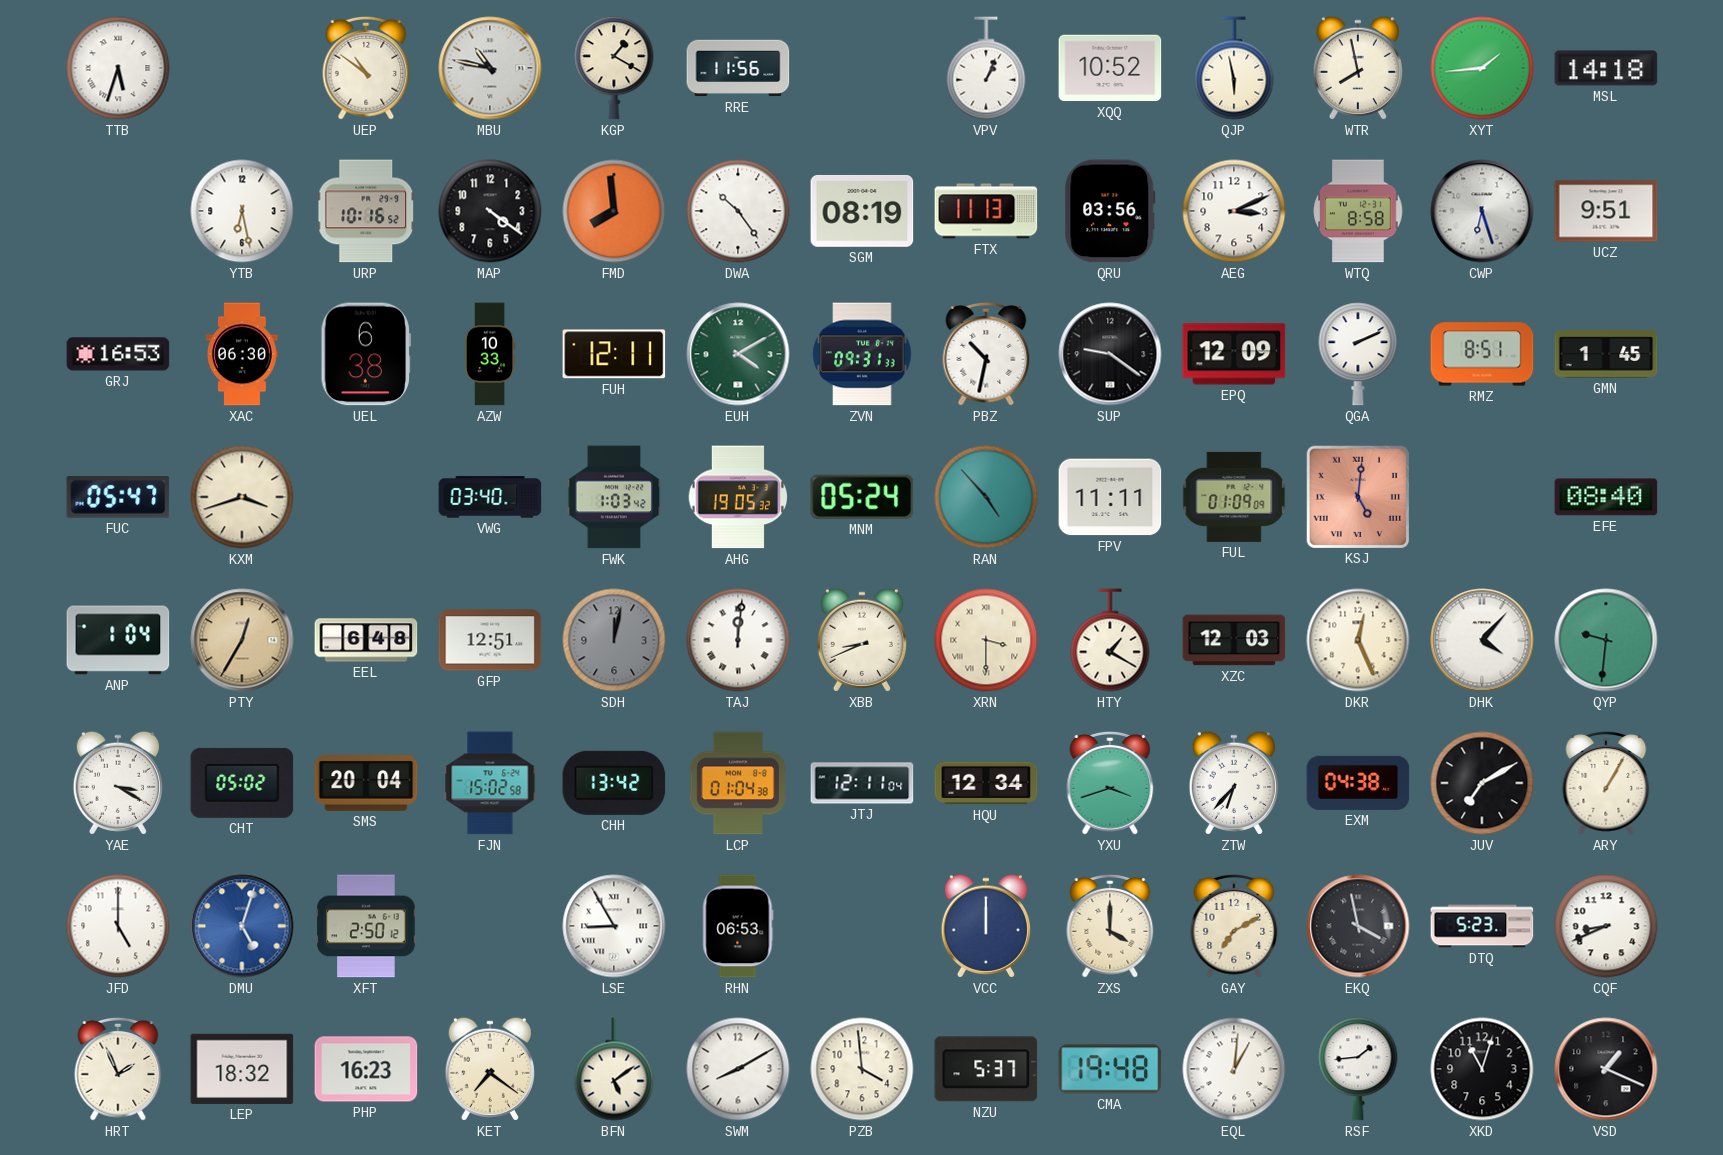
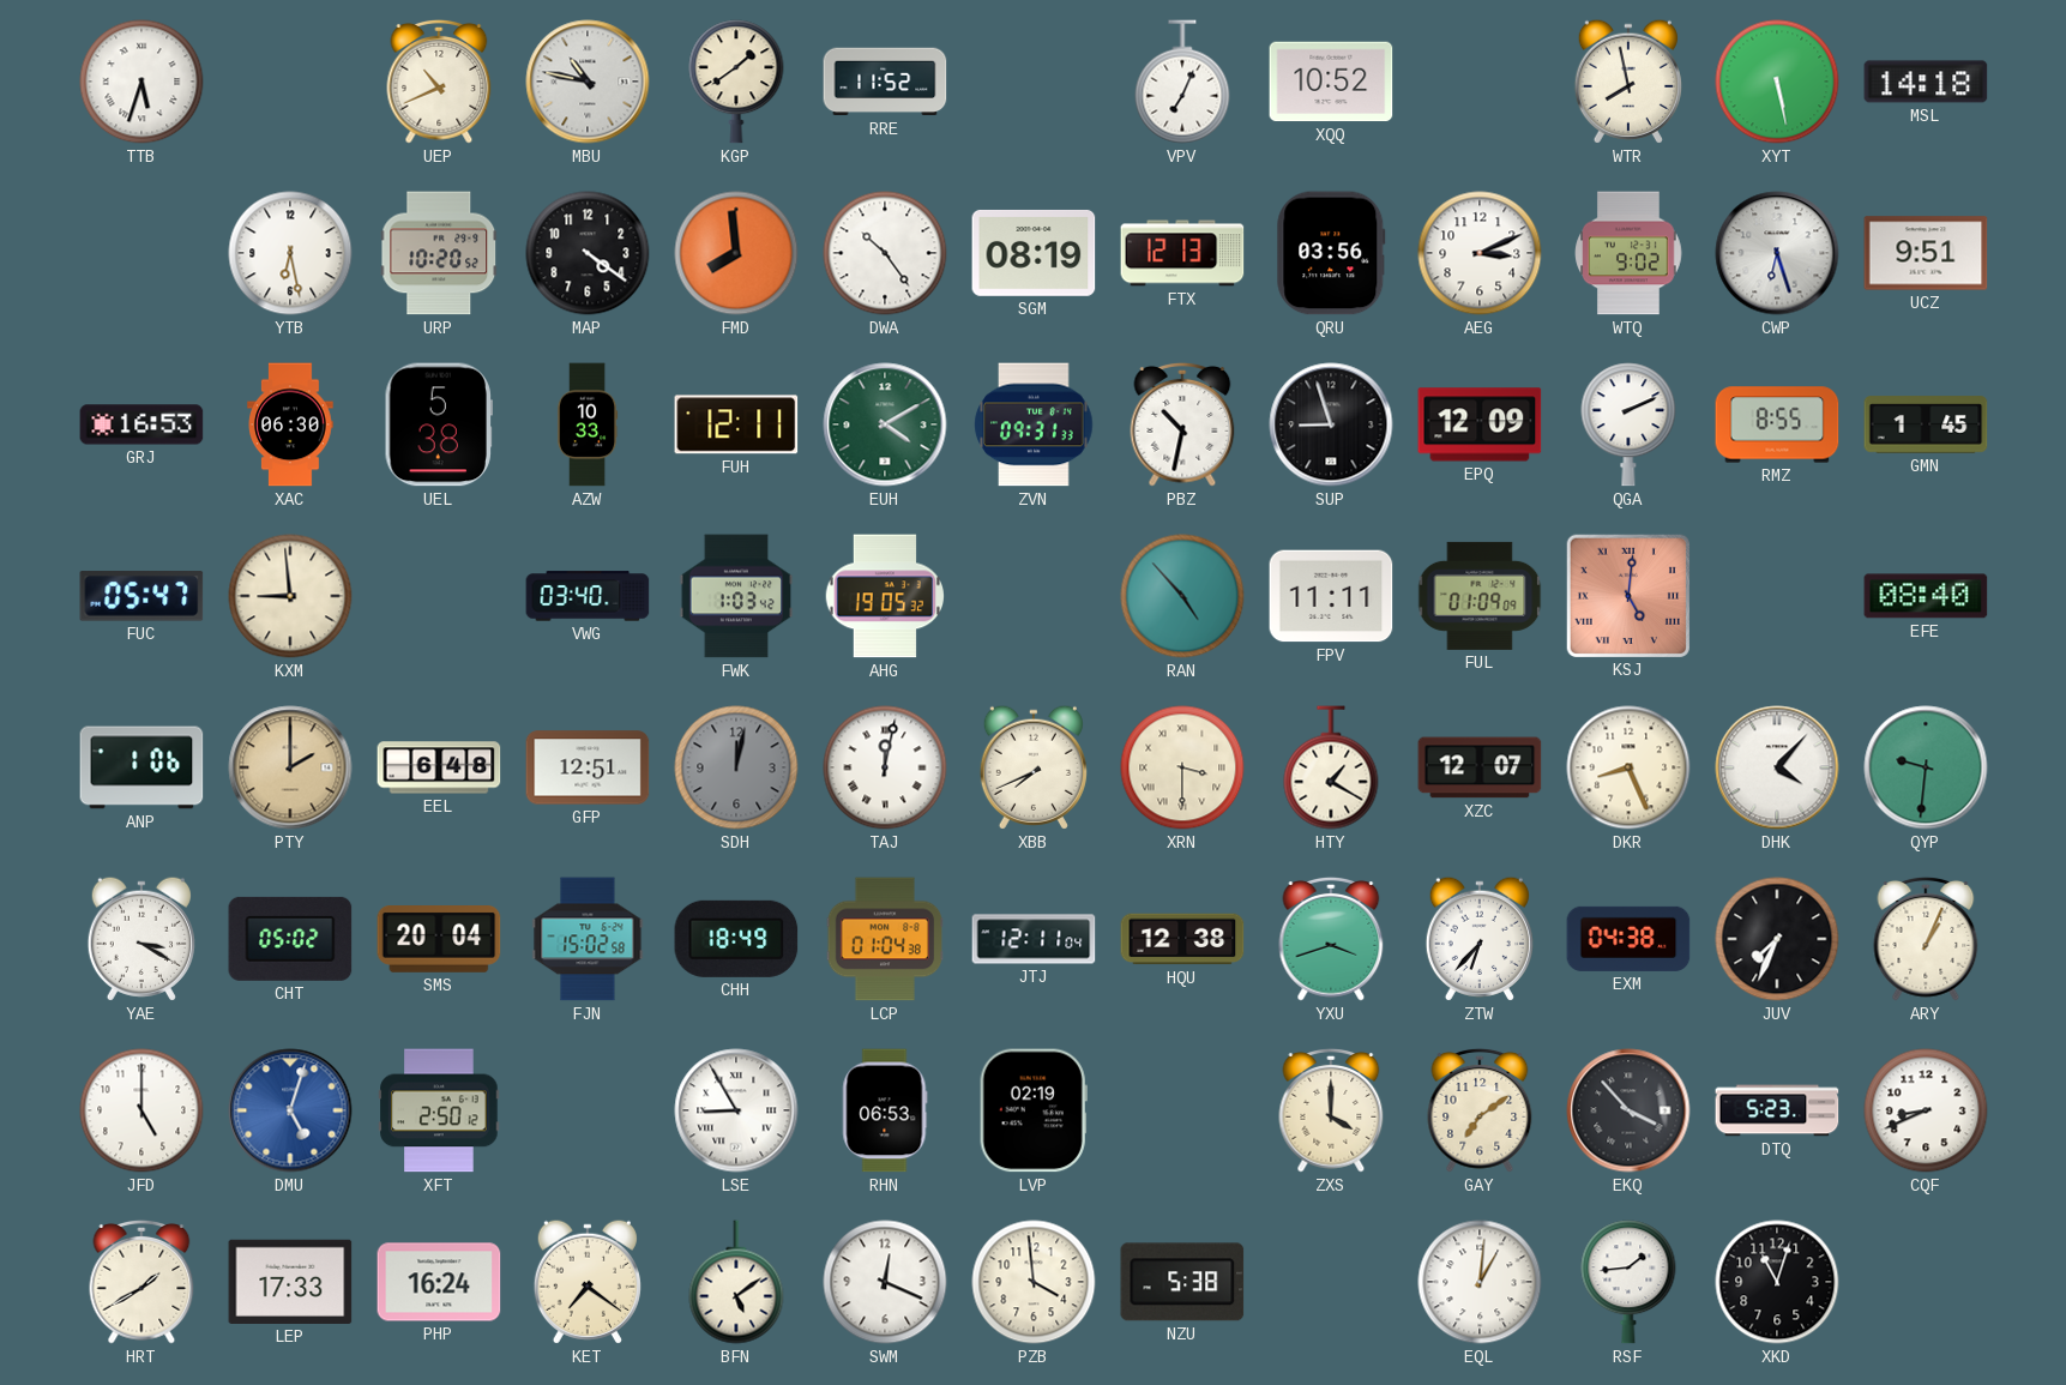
UEP: 10:51 -> 10:41 (439, 82)
KGP: 1:20 -> 1:39 (736, 82)
RRE: 11:56 -> 11:52 (885, 82)
VPV: 1:04 -> 7:04 (1182, 82)
QJP: 5:58 -> none (1234, 68)
XYT: 1:44 -> 5:28 (1777, 82)
URP: 10:16 -> 10:20 (439, 253)
FTX: 11:13 -> 12:13 (1182, 253)
WTQ: 8:58 -> 9:02 (1628, 253)
UEL: 6:38 -> 5:38 (438, 424)
SUP: 9:21 -> 8:57 (1331, 424)
RMZ: 8:51 -> 8:55 (1777, 424)
KXM: 3:42 -> 8:59 (290, 596)
MNM: 05:24 -> none (862, 497)
ANP: 1:04 -> 1:06 (141, 767)
PTY: 12:35 -> 2:00 (290, 767)
TAJ: 12:01 -> 12:02 (885, 767)
XBB: 8:41 -> 7:41 (1034, 767)
XZC: 12:03 -> 12:07 (1480, 767)
DKR: 12:26 -> 8:26 (1628, 767)
CHH: 13:42 -> 18:49 (736, 939)
HQU: 12:34 -> 12:38 (1182, 939)
JUV: 7:10 -> 7:34 (1777, 939)
ARY: 1:05 -> 1:04 (1926, 939)
LVP: none -> 02:19 (1034, 1110)
VCC: 12:00 -> none (986, 926)
GAY: 7:10 -> 7:09 (1480, 1110)
EKQ: 3:58 -> 3:53 (1628, 1110)
HRT: 1:56 -> 1:40 (141, 1282)
LEP: 18:32 -> 17:33 (290, 1282)
PHP: 16:23 -> 16:24 (439, 1282)
SWM: 8:10 -> 12:19 (885, 1282)
NZU: 5:37 -> 5:38 (1182, 1282)
CMA: 19:48 -> none (1110, 1069)
VSD: 1:19 -> none (1606, 1069)
